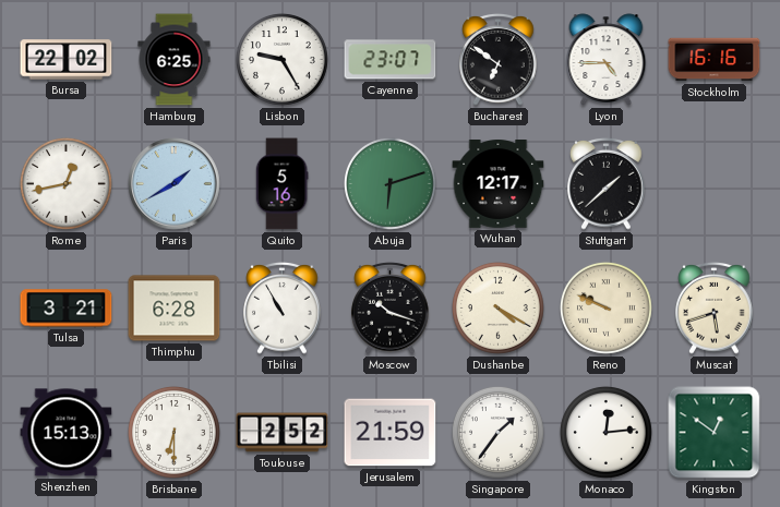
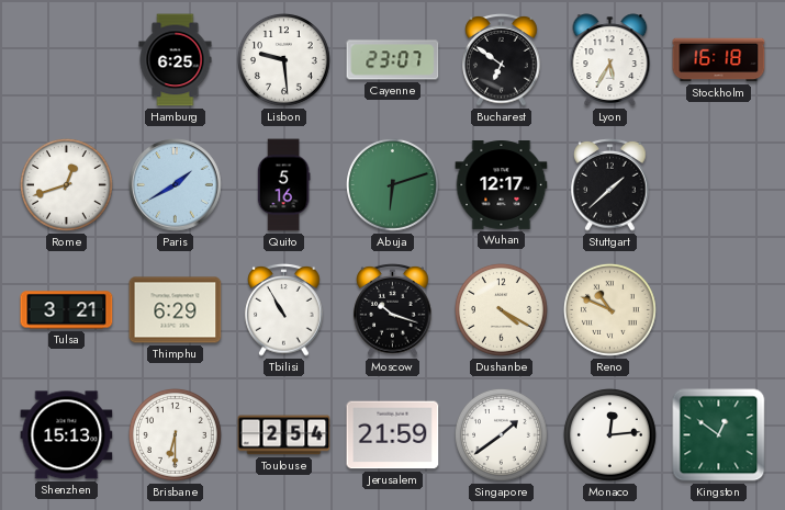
Bursa: 22:02 -> none (67, 60)
Lisbon: 9:25 -> 9:29 (283, 59)
Lyon: 4:45 -> 5:35 (610, 60)
Stockholm: 16:16 -> 16:18 (719, 60)
Rome: 12:43 -> 12:42 (66, 184)
Thimphu: 6:28 -> 6:29 (176, 310)
Reno: 9:49 -> 10:49 (609, 309)
Muscat: 5:42 -> none (715, 309)
Toulouse: 2:52 -> 2:54 (284, 435)
Singapore: 1:36 -> 1:39 (501, 434)
